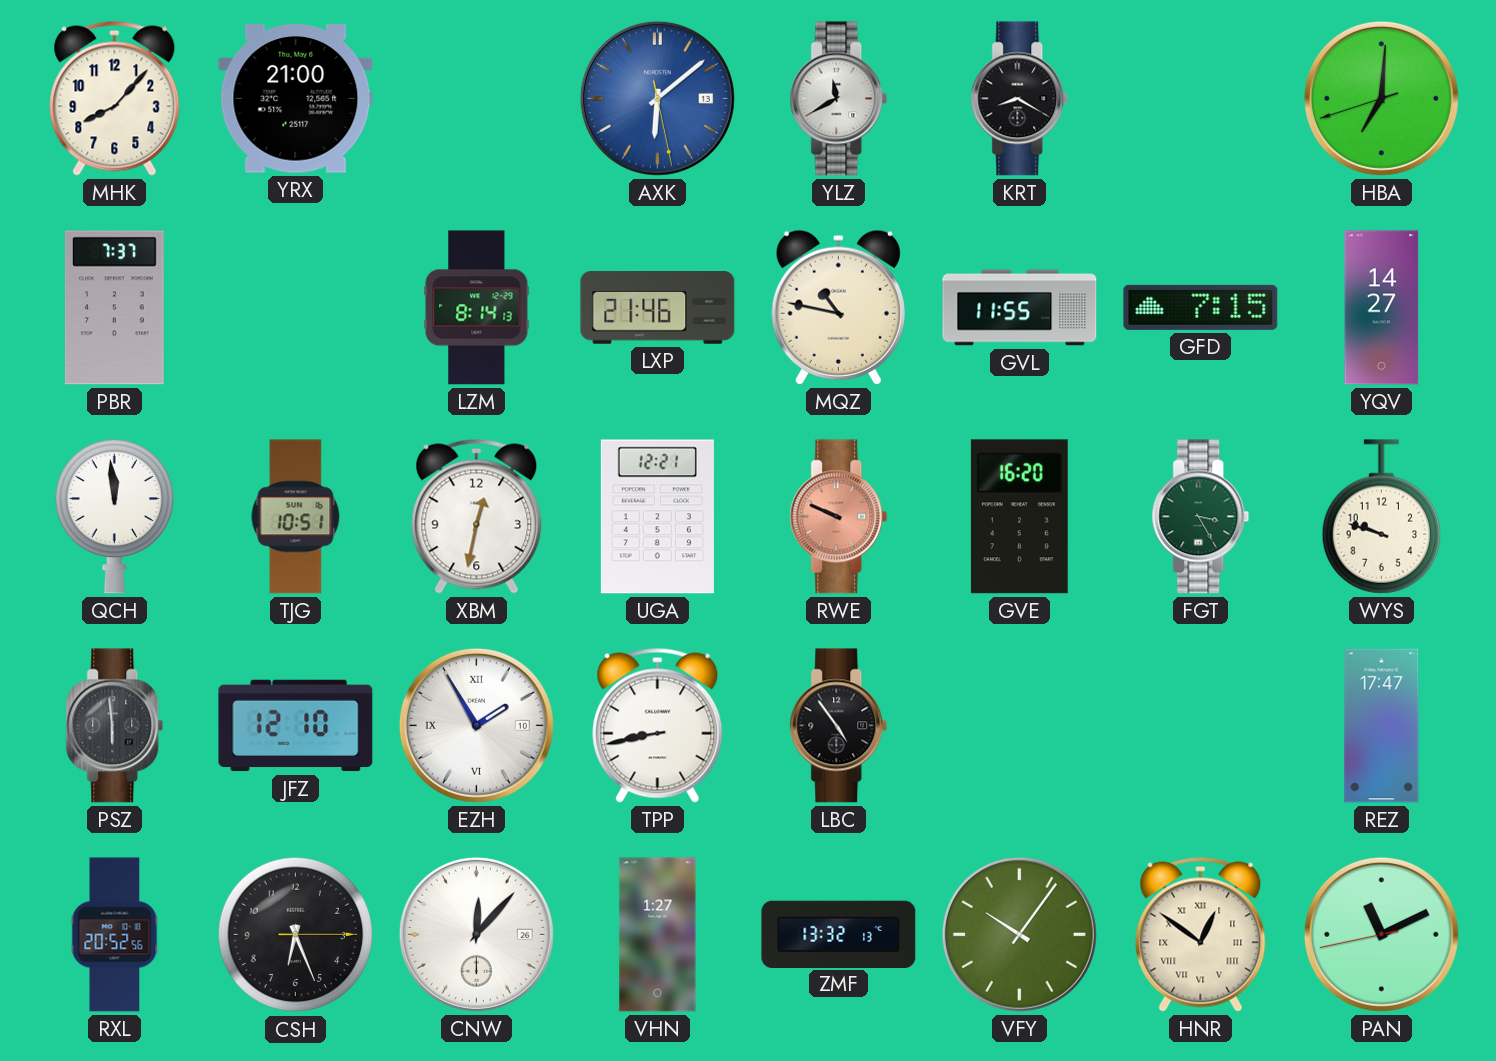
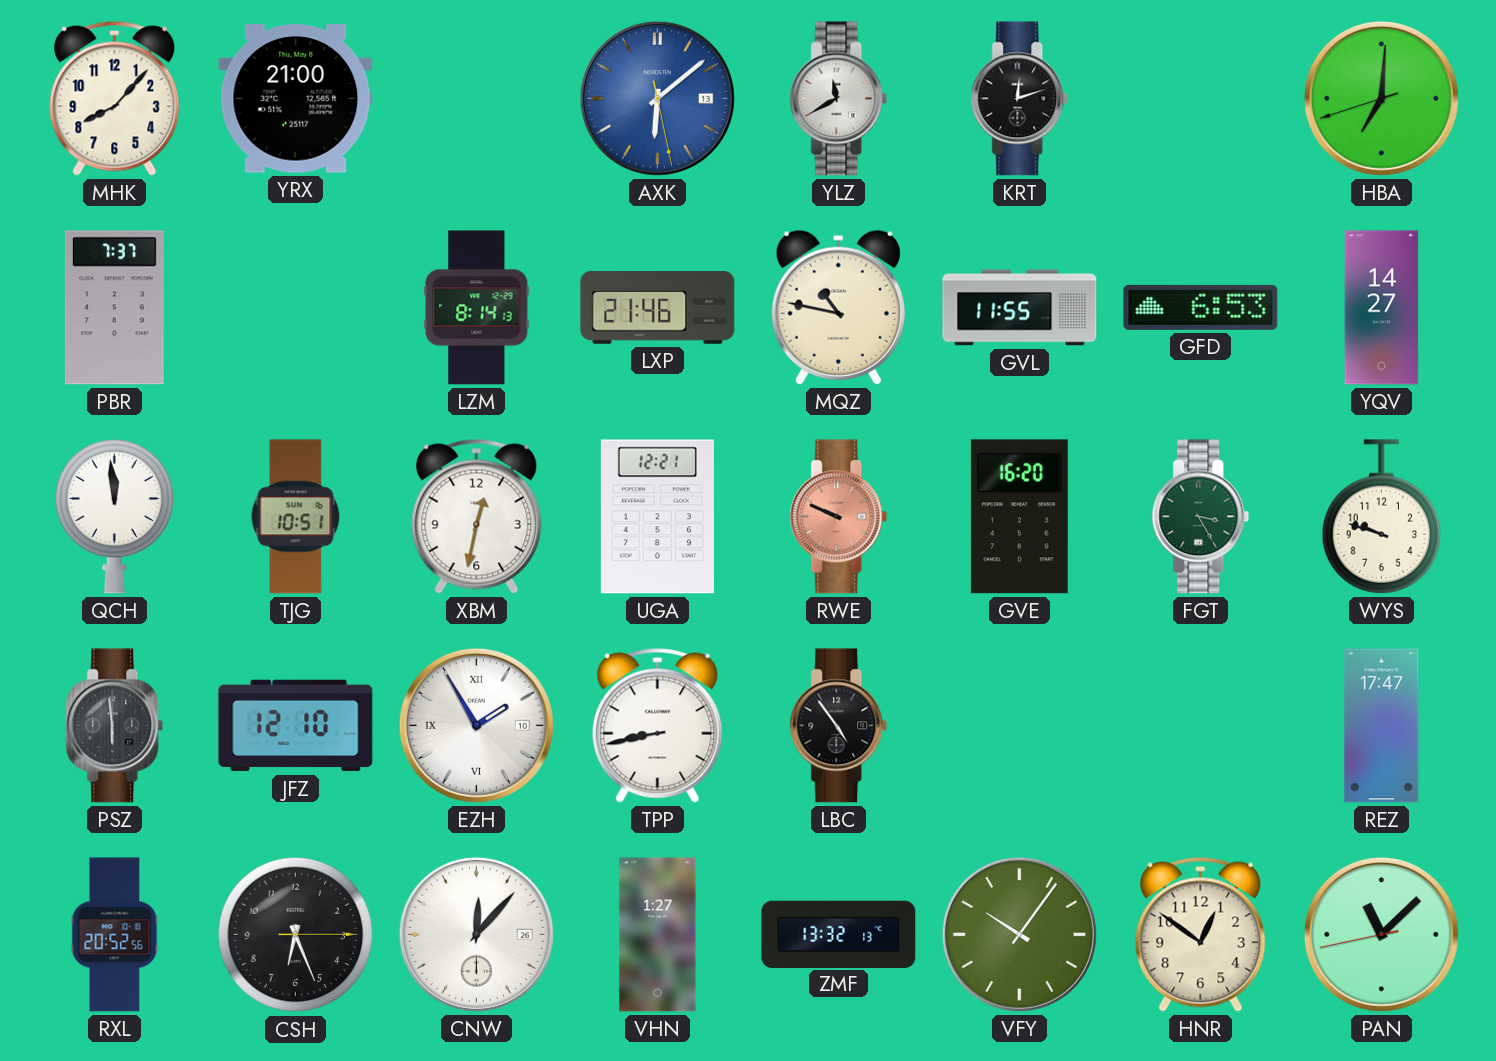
KRT: 8:20 -> 12:12 (1020, 99)
GFD: 7:15 -> 6:53 (1201, 307)
HNR numerals: Roman -> Arabic (1201, 934)
PAN: 11:10 -> 11:07 (1381, 934)
